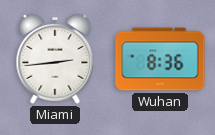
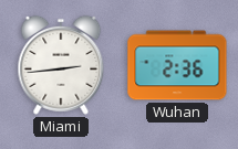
Wuhan: 8:36 -> 2:36 (177, 65)
